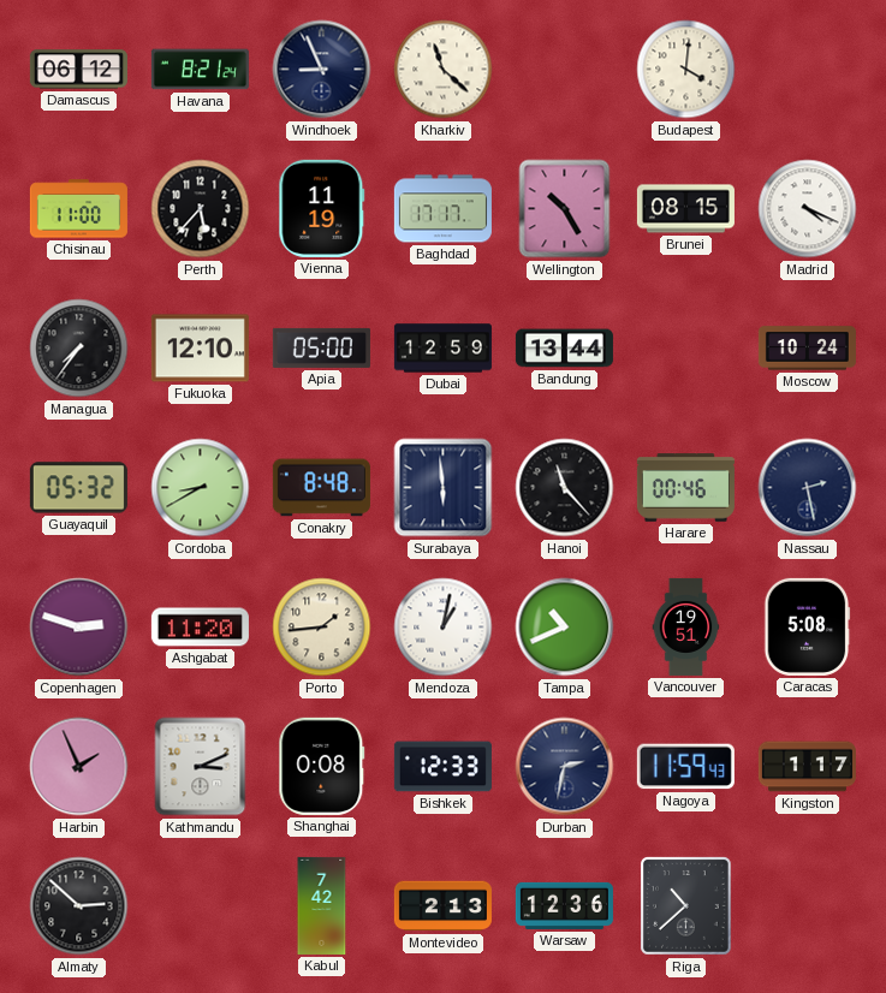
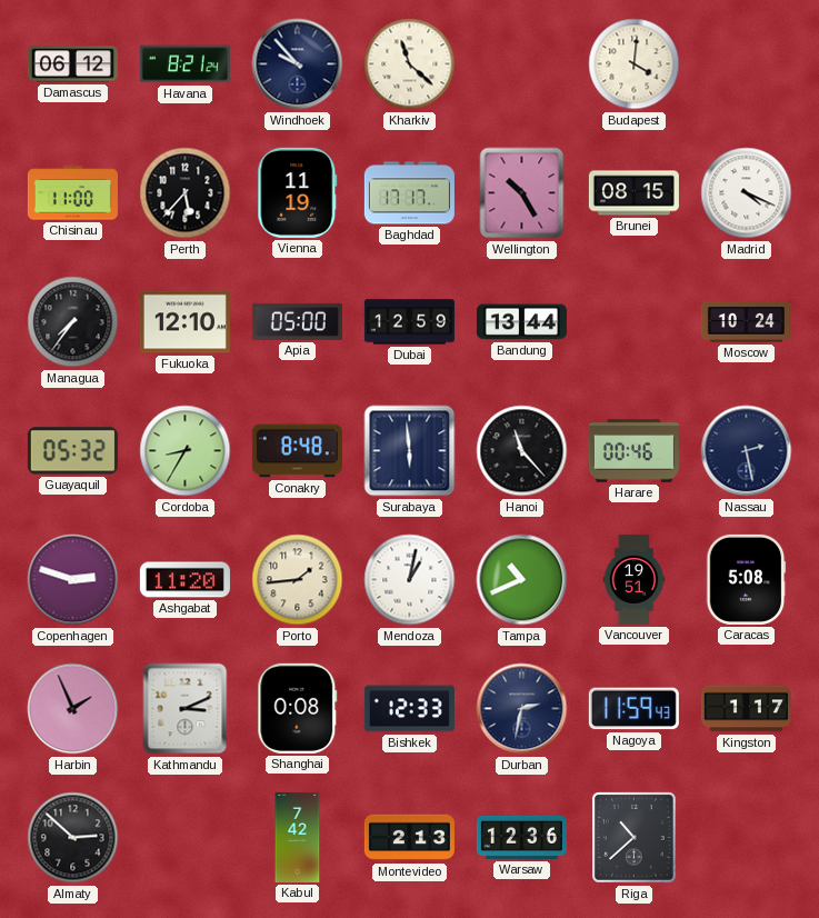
Windhoek: 8:56 -> 9:53 (298, 64)
Cordoba: 8:40 -> 8:35 (186, 451)
